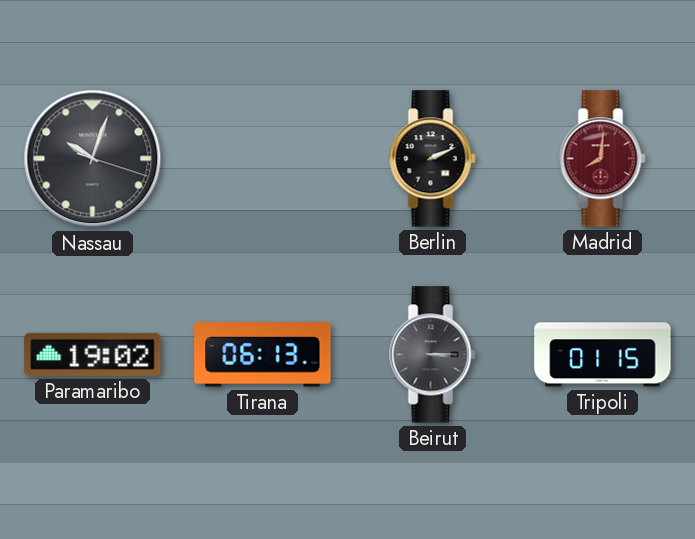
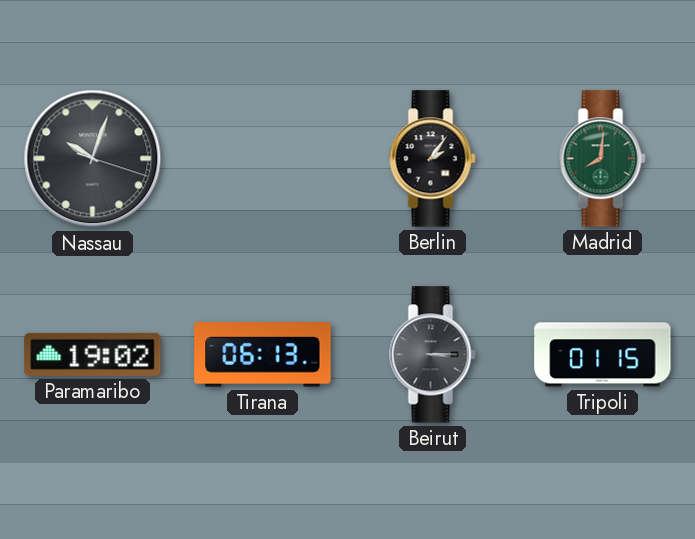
Berlin: 2:11 -> 2:06 (433, 159)
Madrid dial: burgundy -> green (603, 159)
